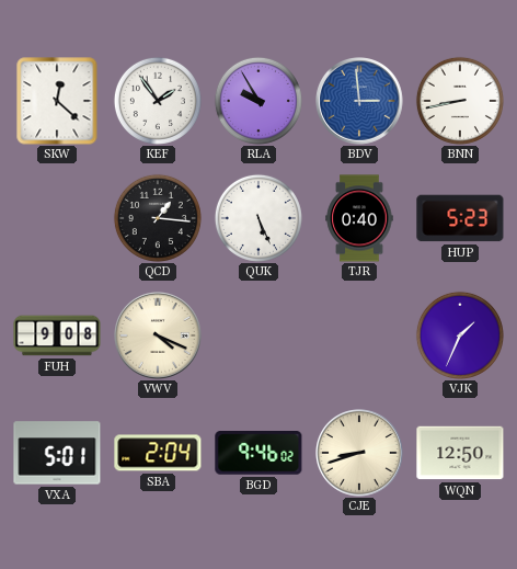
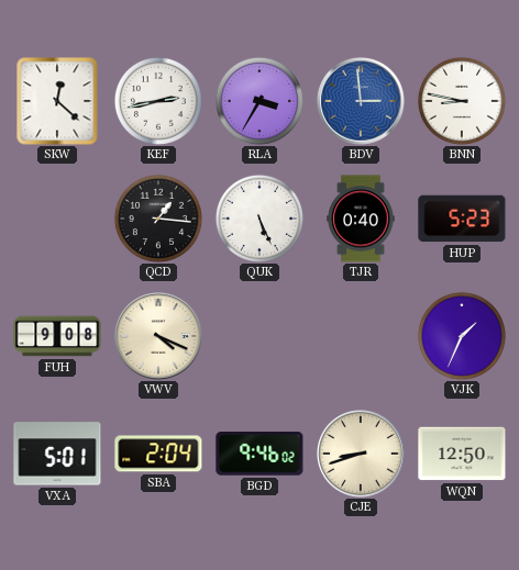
KEF: 1:54 -> 2:43 (158, 101)
RLA: 9:55 -> 3:35 (259, 101)
BNN: 8:43 -> 8:47 (462, 101)
